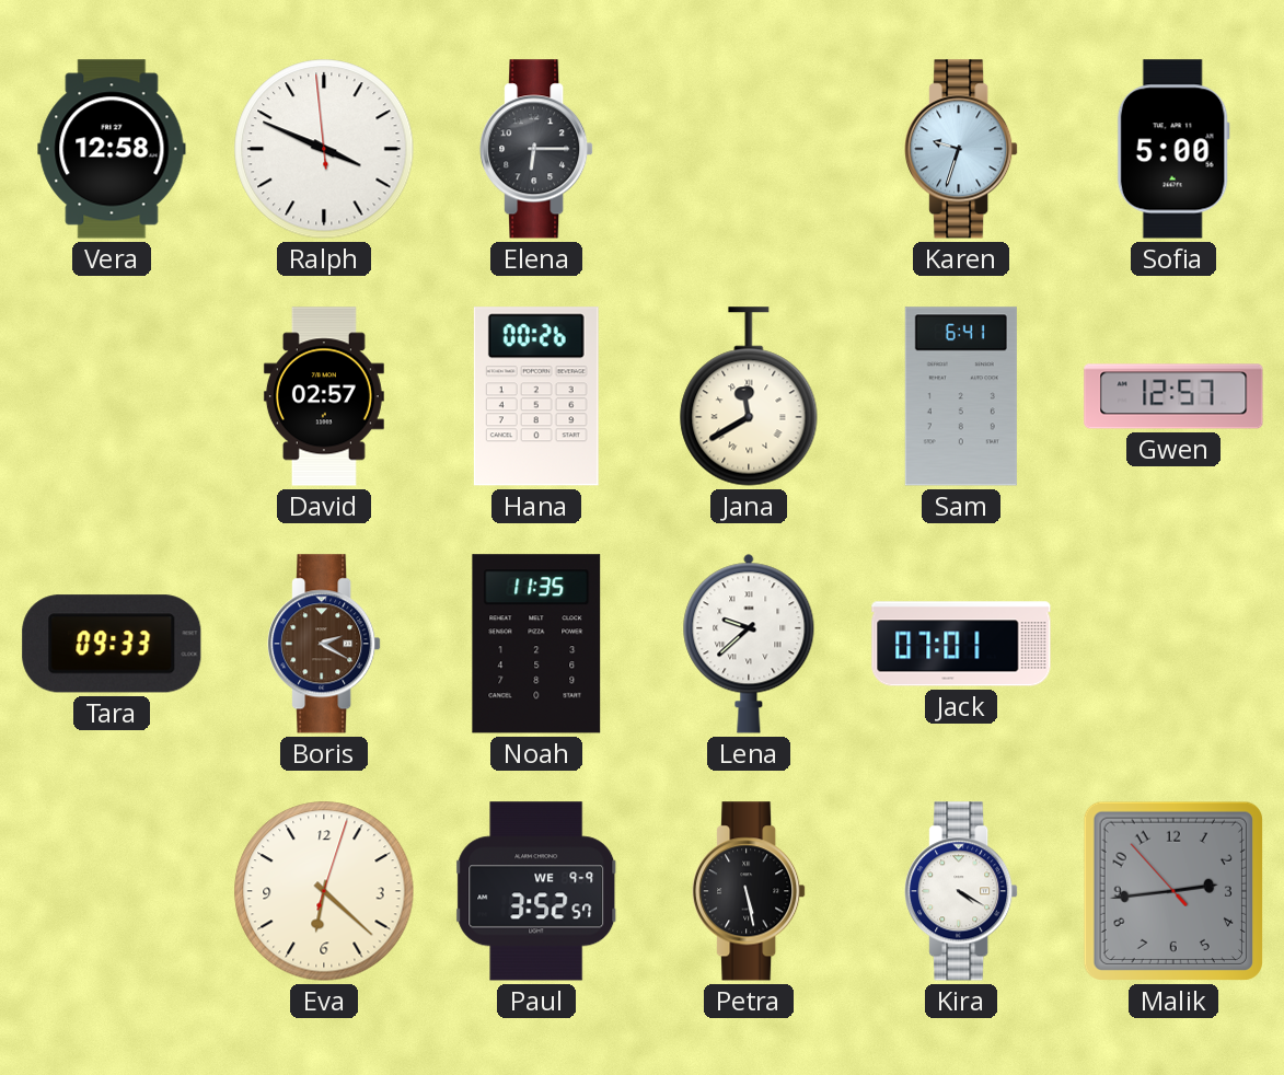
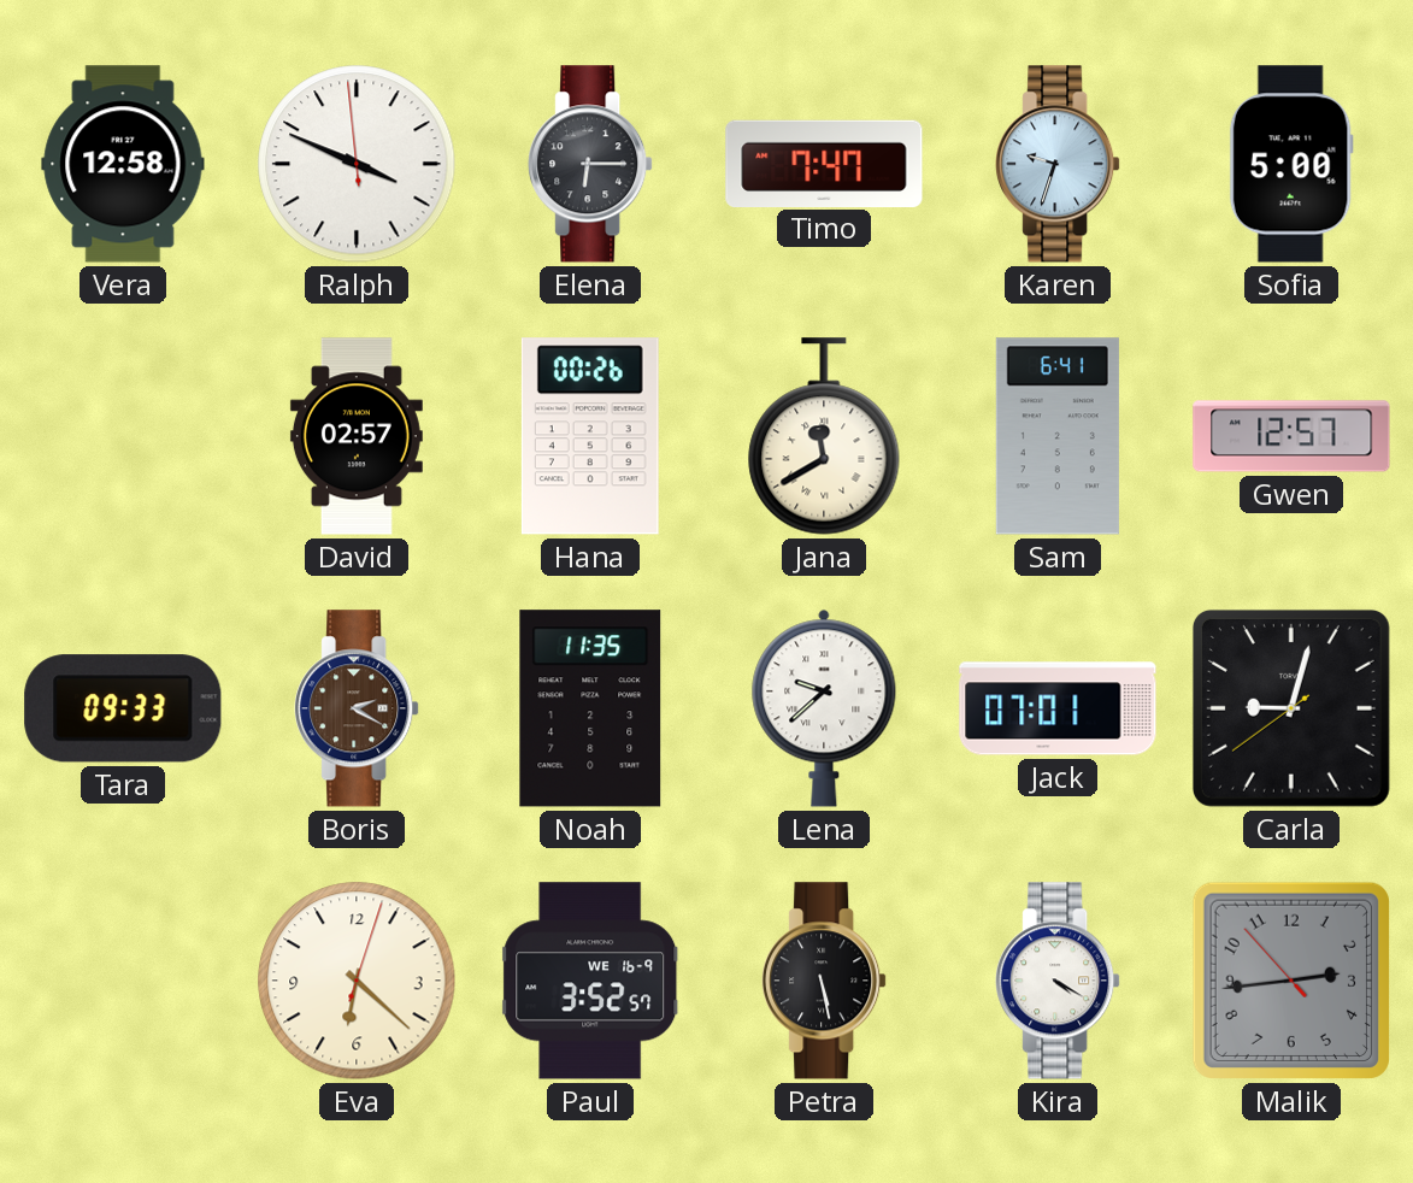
Timo: none -> 7:47 (824, 163)
Carla: none -> 9:02 (1291, 708)
Paul date: WE 9-9 -> WE 16-9 (591, 981)
